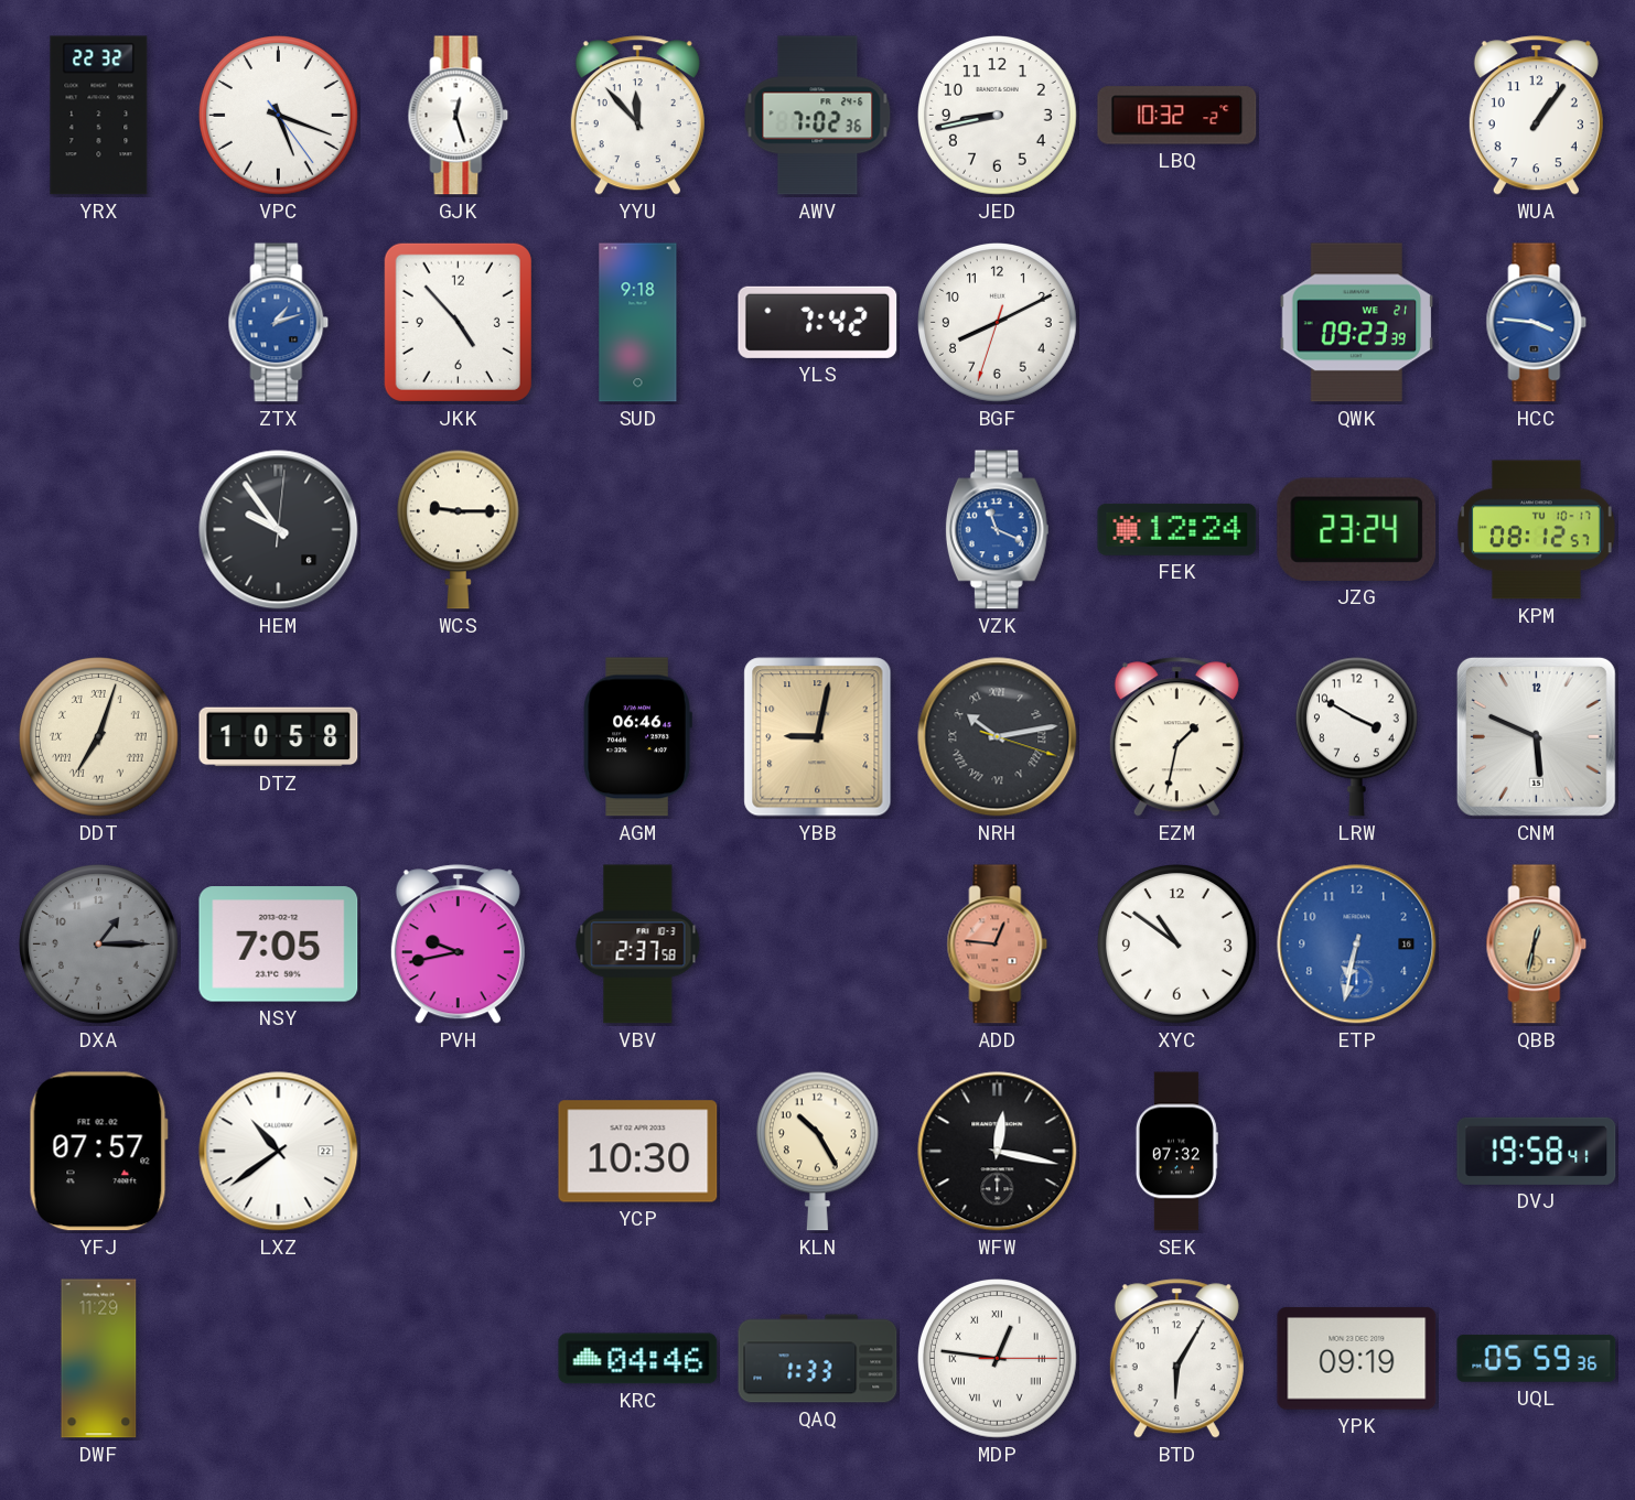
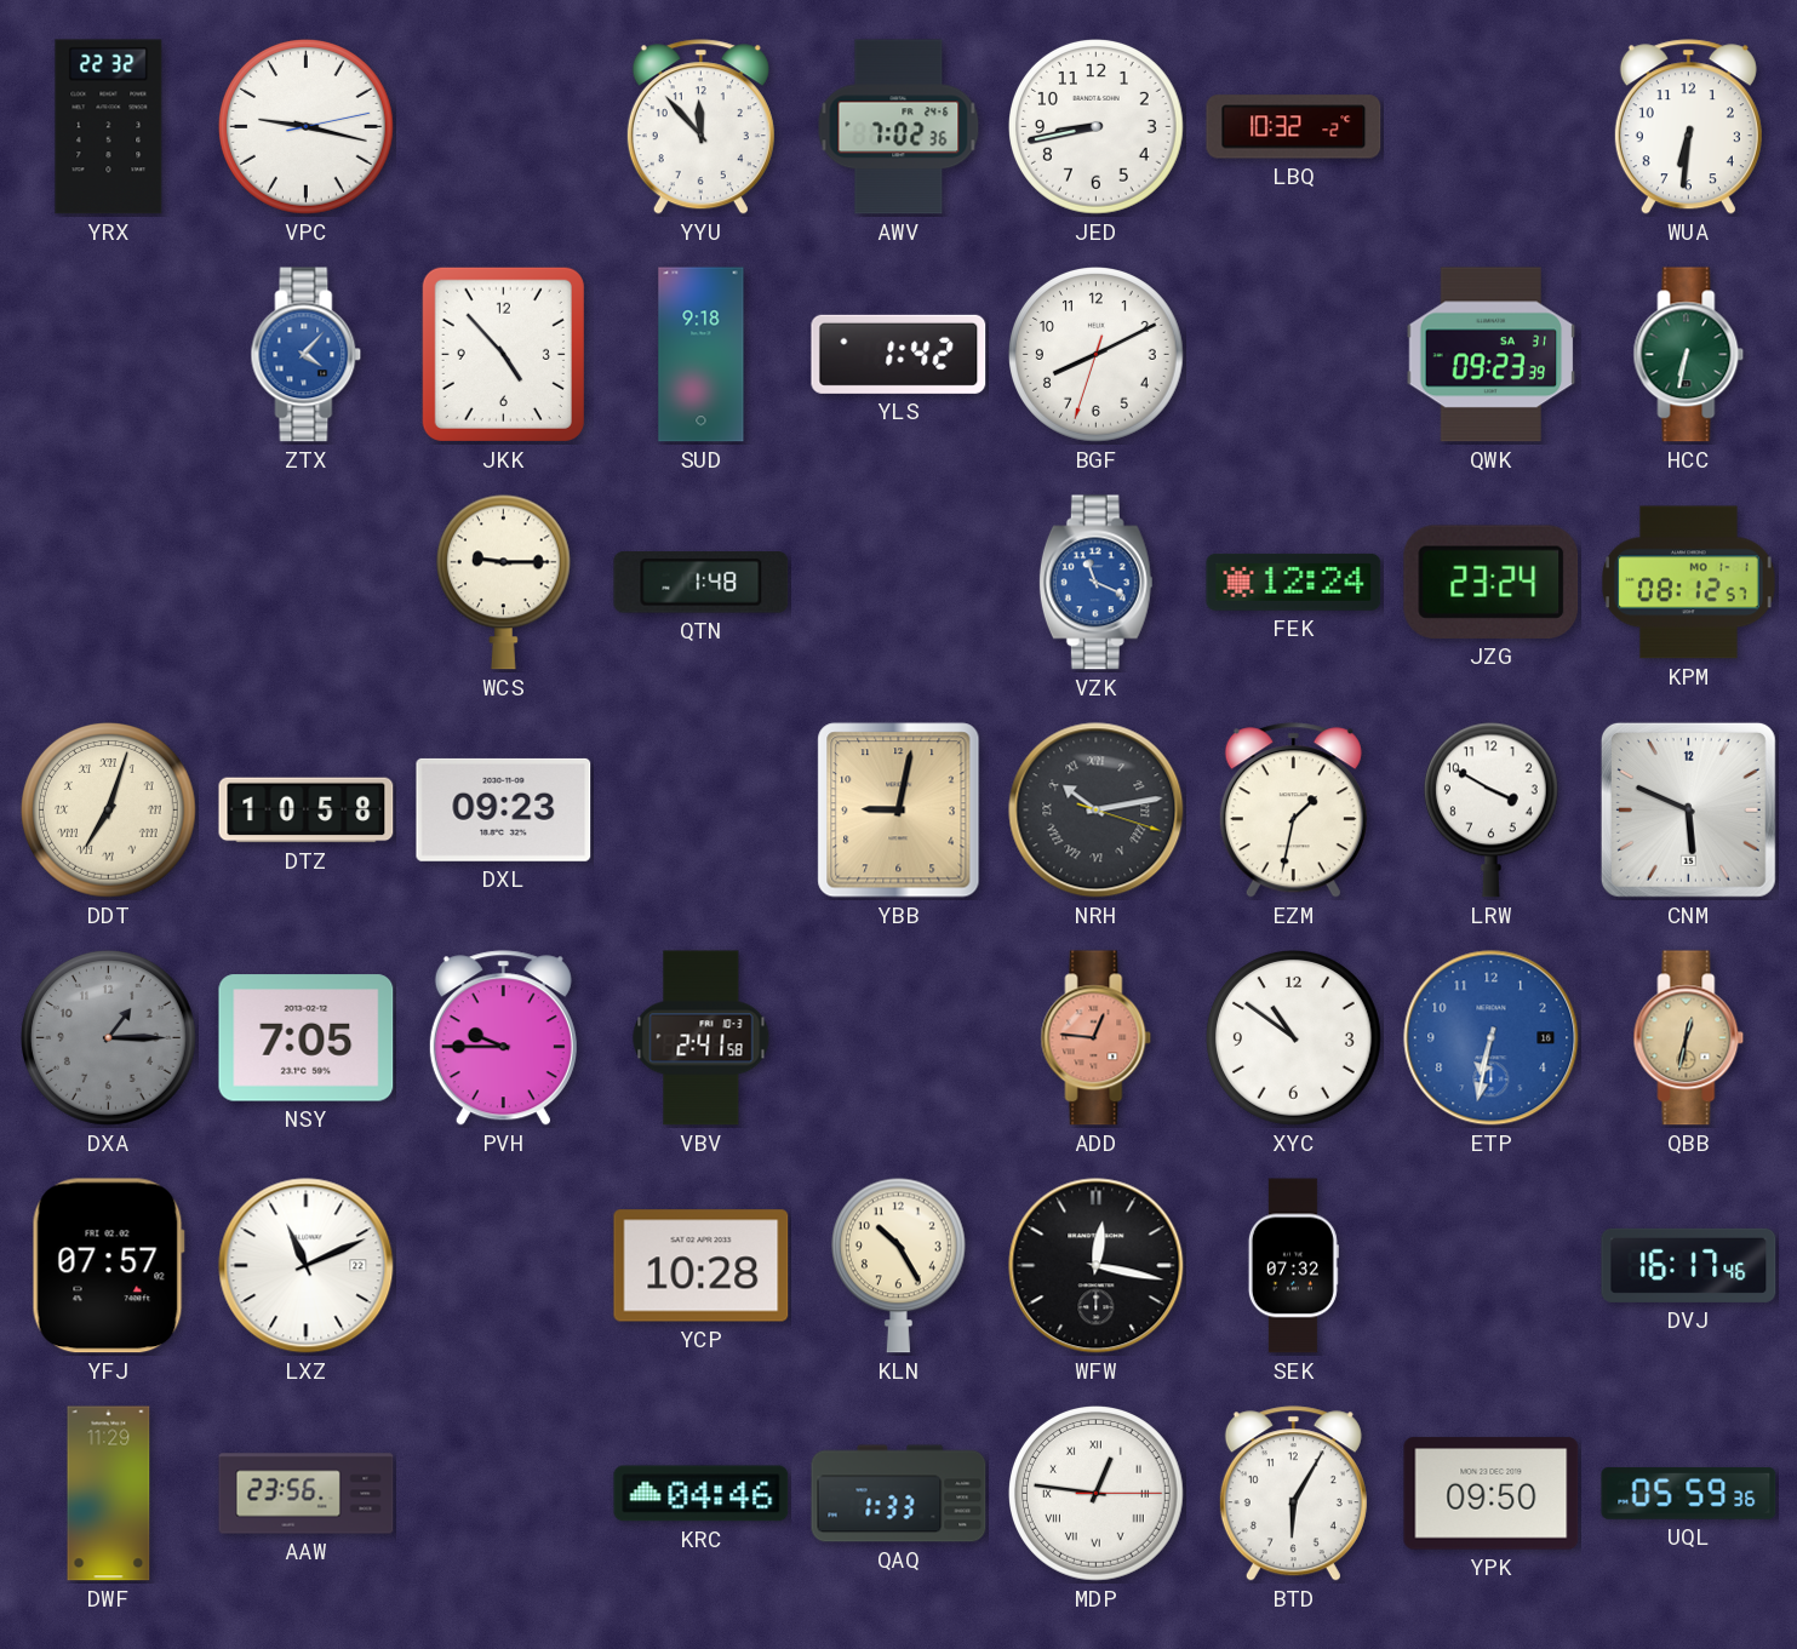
VPC: 5:18 -> 9:17 (307, 127)
GJK: 12:27 -> none (459, 116)
WUA: 1:06 -> 6:31 (1688, 127)
ZTX: 1:12 -> 4:07 (307, 355)
YLS: 7:42 -> 1:42 (899, 354)
QWK date: WE 21 -> SA 31 (1492, 355)
HCC: 3:46 -> 6:32 (1689, 355)
HCC dial: blue -> green (1689, 355)
HEM: 9:54 -> none (279, 530)
QTN: none -> 1:48 (702, 583)
KPM date: TU 10-17 -> MO 1-1 (1689, 583)
DXL: none -> 09:23 (504, 809)
AGM: 06:46 -> none (637, 737)
PVH: 9:43 -> 9:45 (503, 1038)
VBV: 2:37 -> 2:41 (702, 1038)
LXZ: 10:39 -> 11:11 (307, 1266)
YCP: 10:30 -> 10:28 (702, 1266)
DVJ: 19:58 -> 16:17 (1689, 1265)
AAW: none -> 23:56 (307, 1494)
YPK: 09:19 -> 09:50 (1492, 1494)
